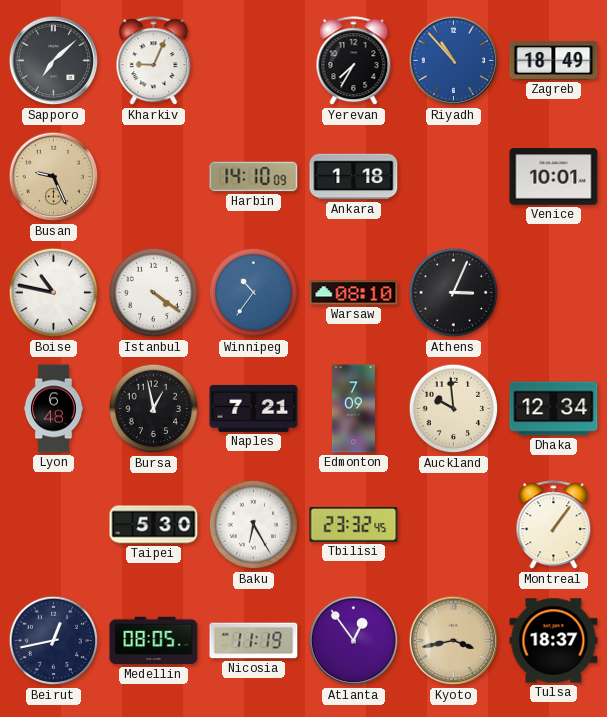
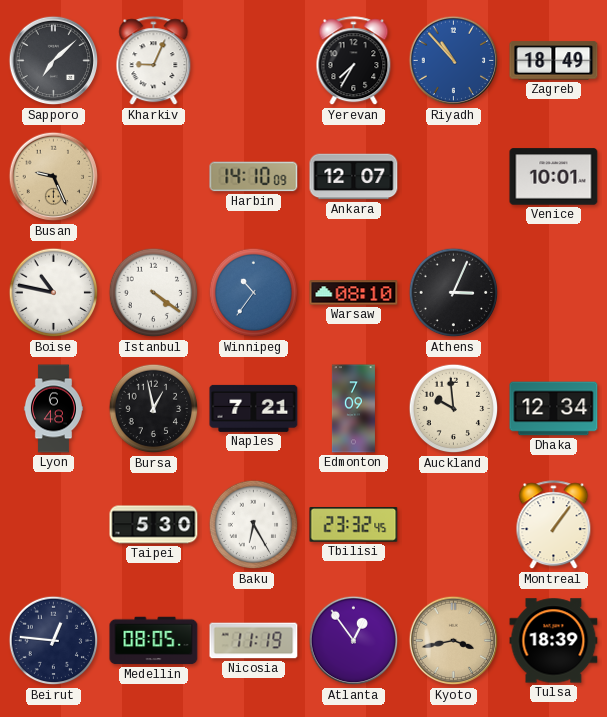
Ankara: 1:18 -> 12:07 (354, 177)
Beirut: 12:43 -> 12:46 (54, 641)
Tulsa: 18:37 -> 18:39 (554, 641)
